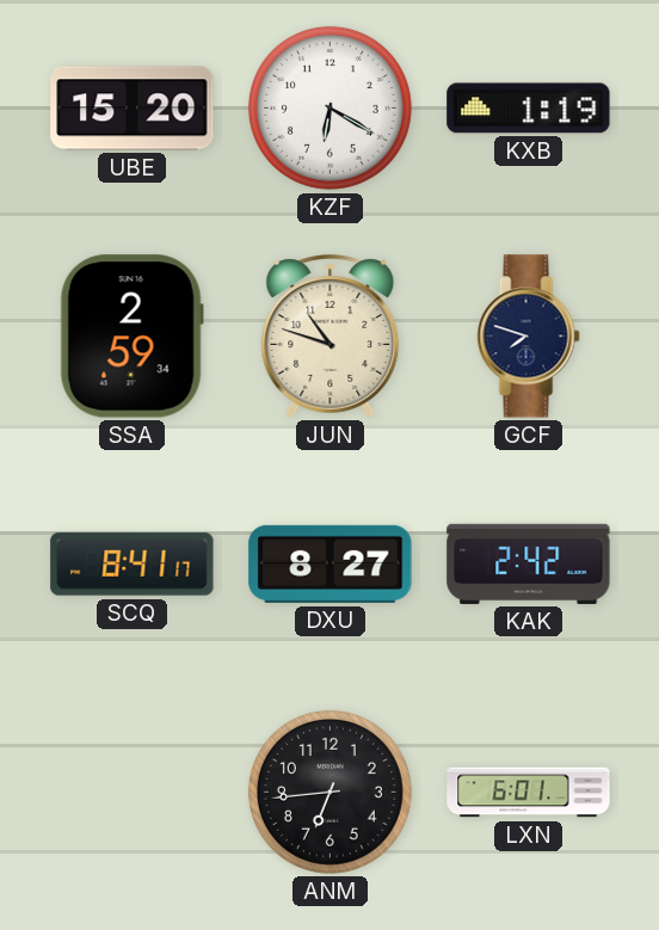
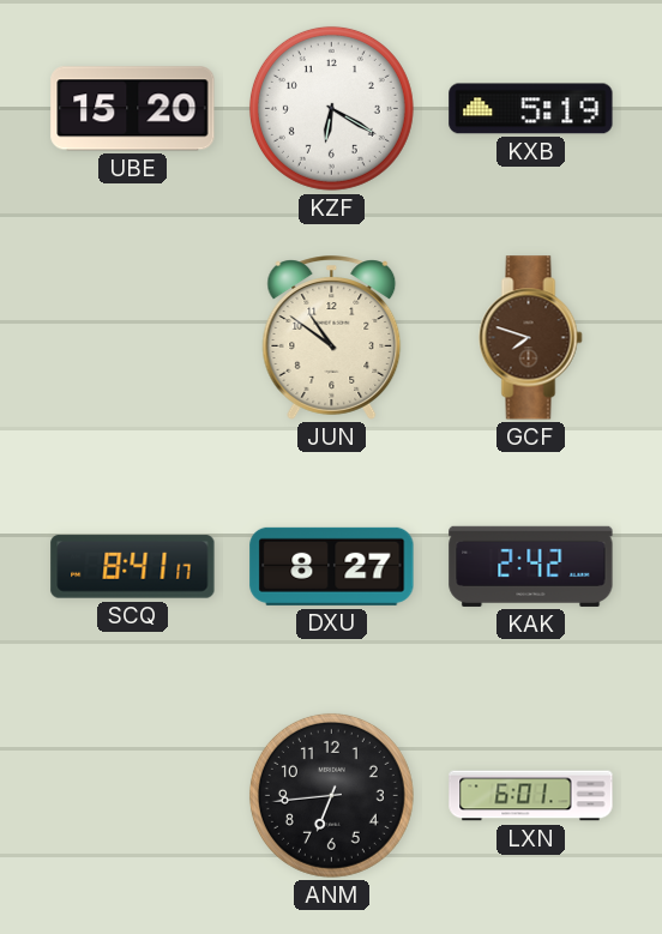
KXB: 1:19 -> 5:19 (531, 109)
SSA: 2:59 -> none (131, 337)
JUN: 10:48 -> 10:51 (332, 338)
GCF dial: navy -> brown (531, 338)
